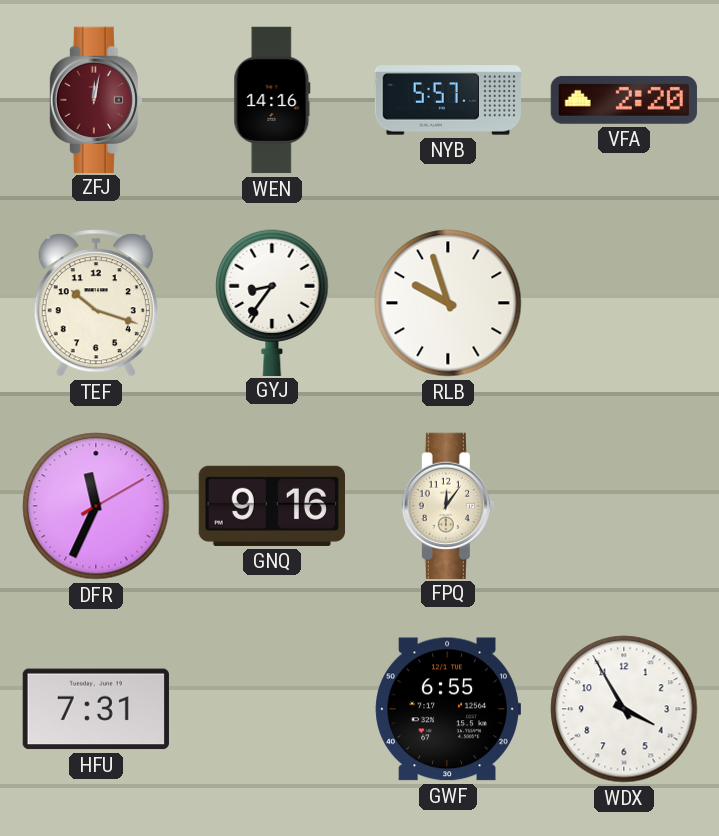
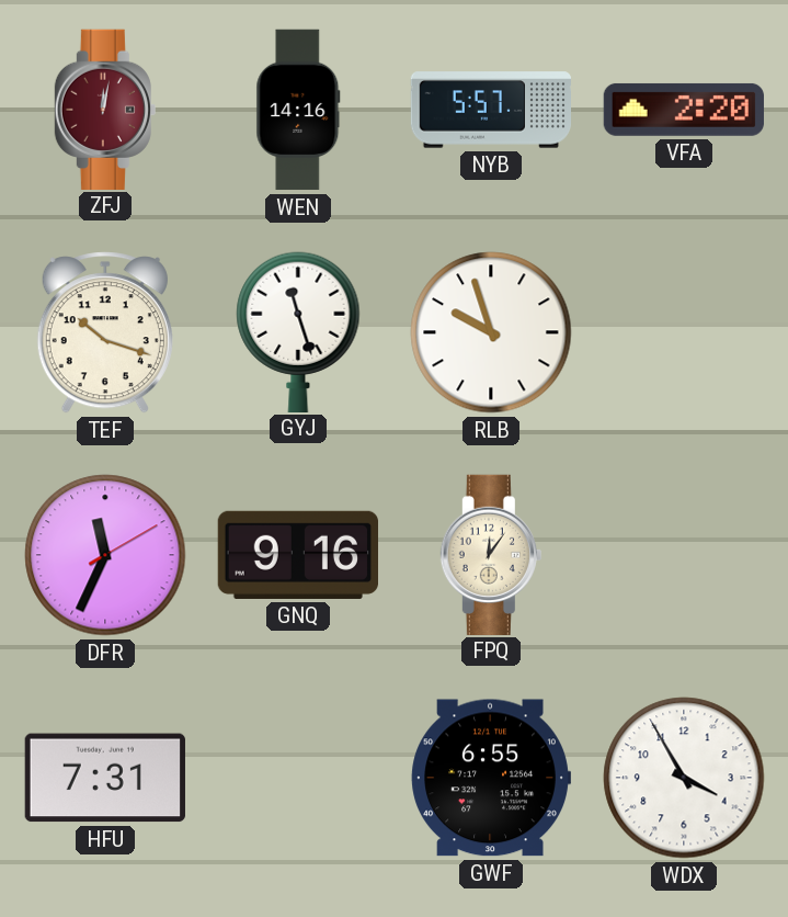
GYJ: 8:36 -> 11:27 (298, 331)
